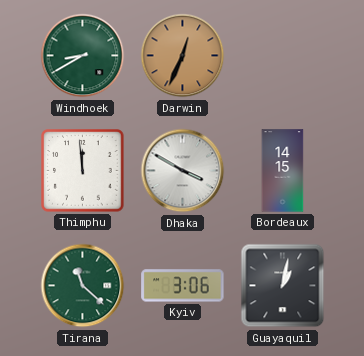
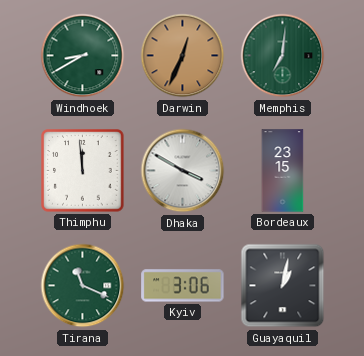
Memphis: none -> 7:01 (283, 56)
Bordeaux: 14:15 -> 23:15 (283, 171)
Tirana: 11:22 -> 11:19 (83, 286)
